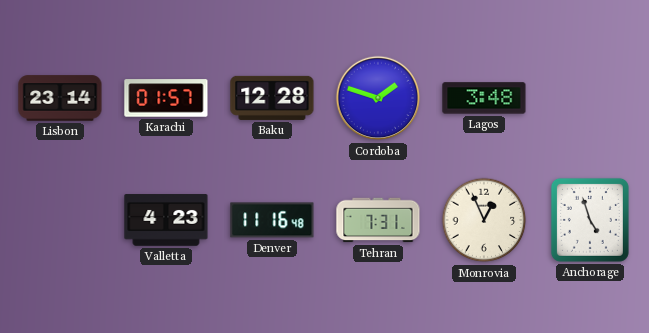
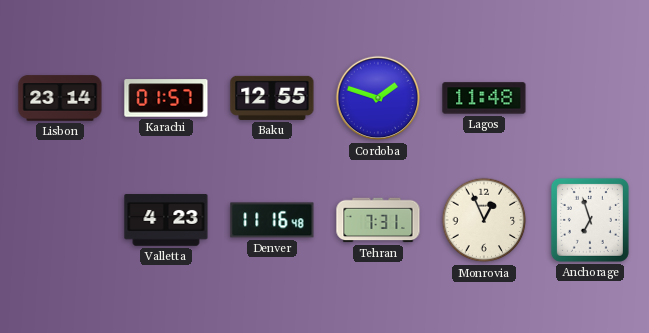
Baku: 12:28 -> 12:55 (272, 98)
Lagos: 3:48 -> 11:48 (484, 98)
Anchorage: 4:57 -> 6:57 (590, 220)
